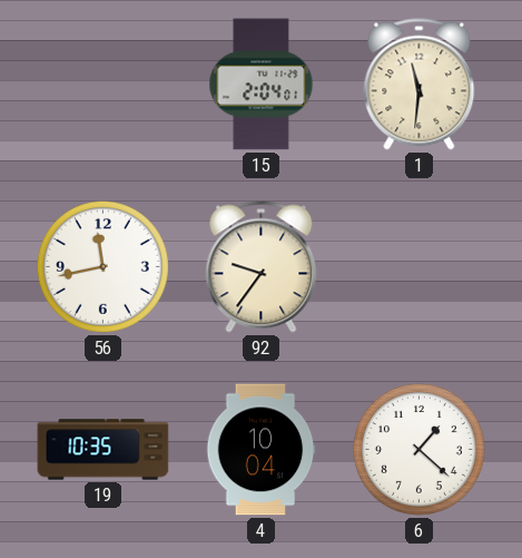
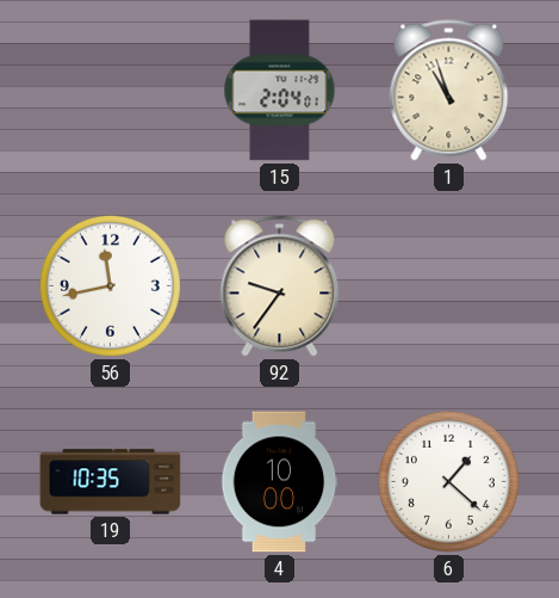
1: 11:31 -> 10:57 (449, 91)
4: 10:04 -> 10:00 (279, 482)
